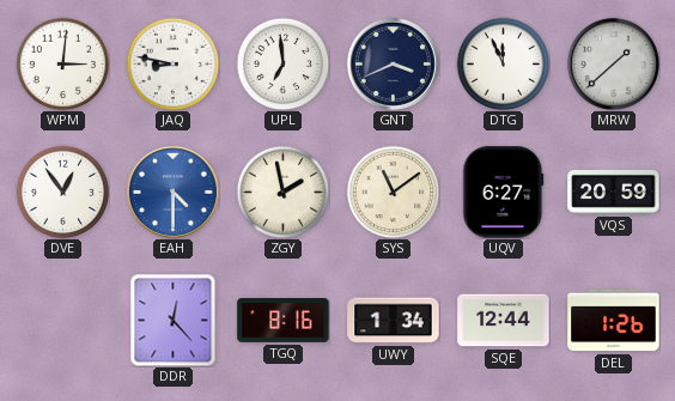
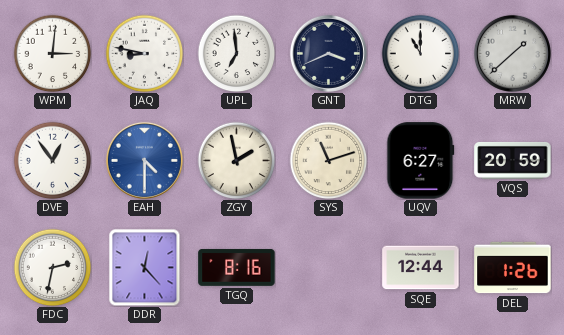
DTG: 11:56 -> 11:00 (420, 53)
SYS: 11:09 -> 11:12 (328, 160)
FDC: none -> 2:32 (52, 267)
UWY: 1:34 -> none (394, 321)
